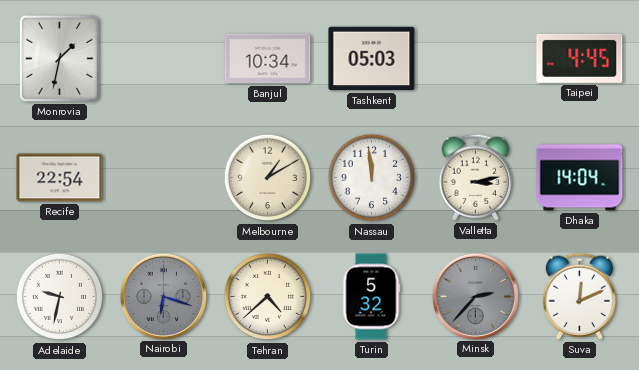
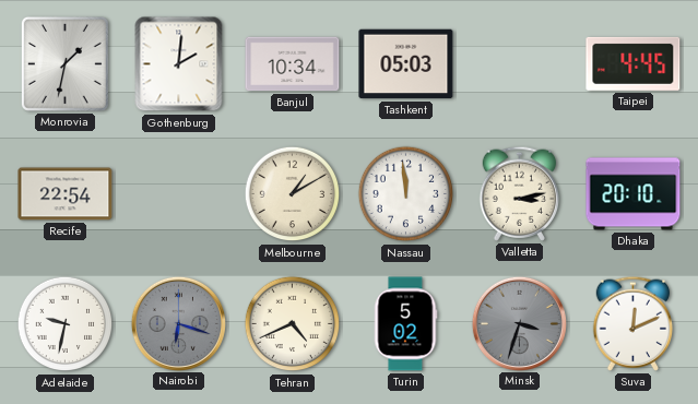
Gothenburg: none -> 2:01 (179, 64)
Dhaka: 14:04 -> 20:10 (634, 194)
Tehran: 4:38 -> 4:41 (293, 324)
Turin: 5:32 -> 5:02 (405, 324)
Minsk: 2:37 -> 3:33 (519, 323)
